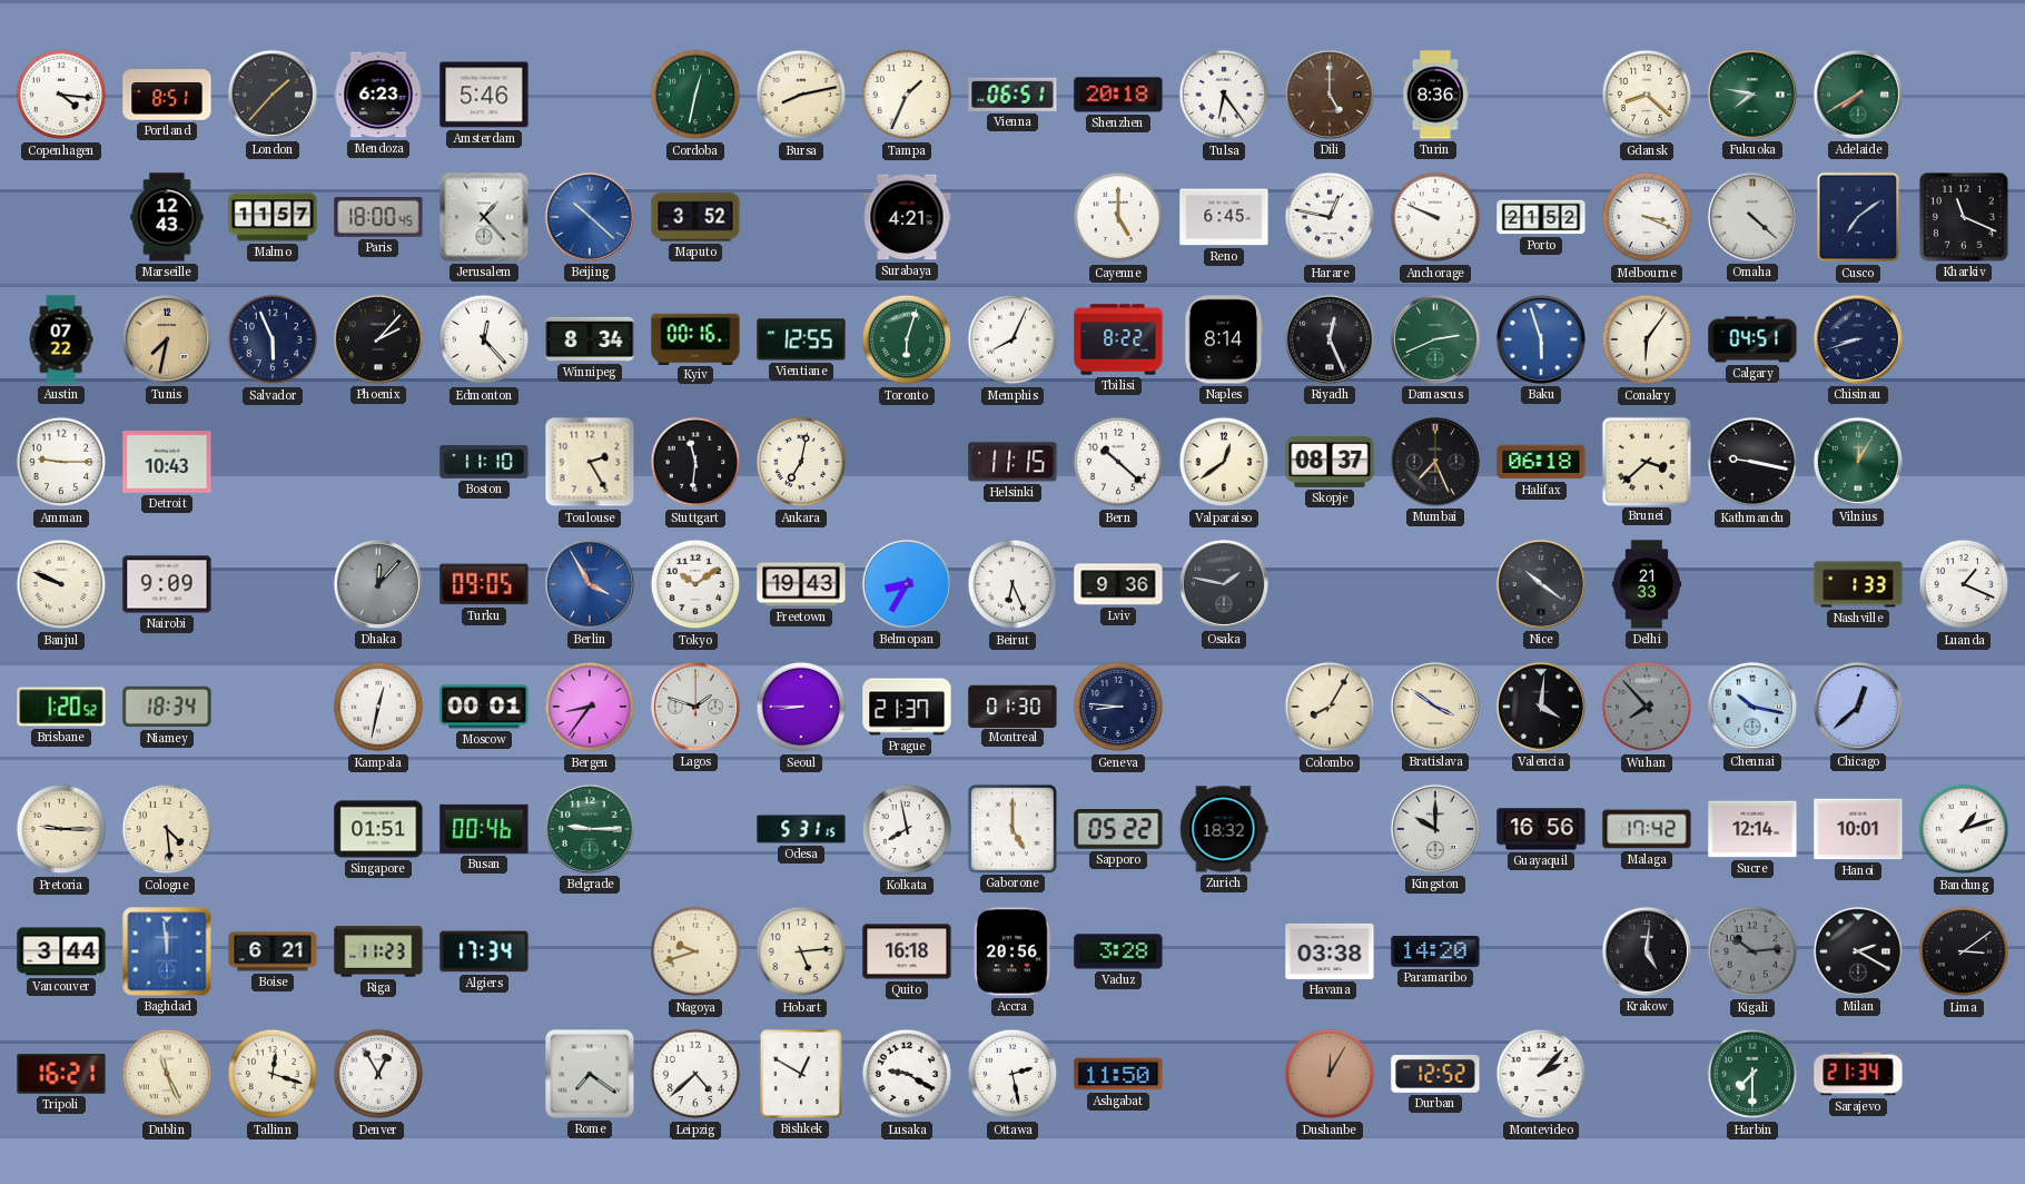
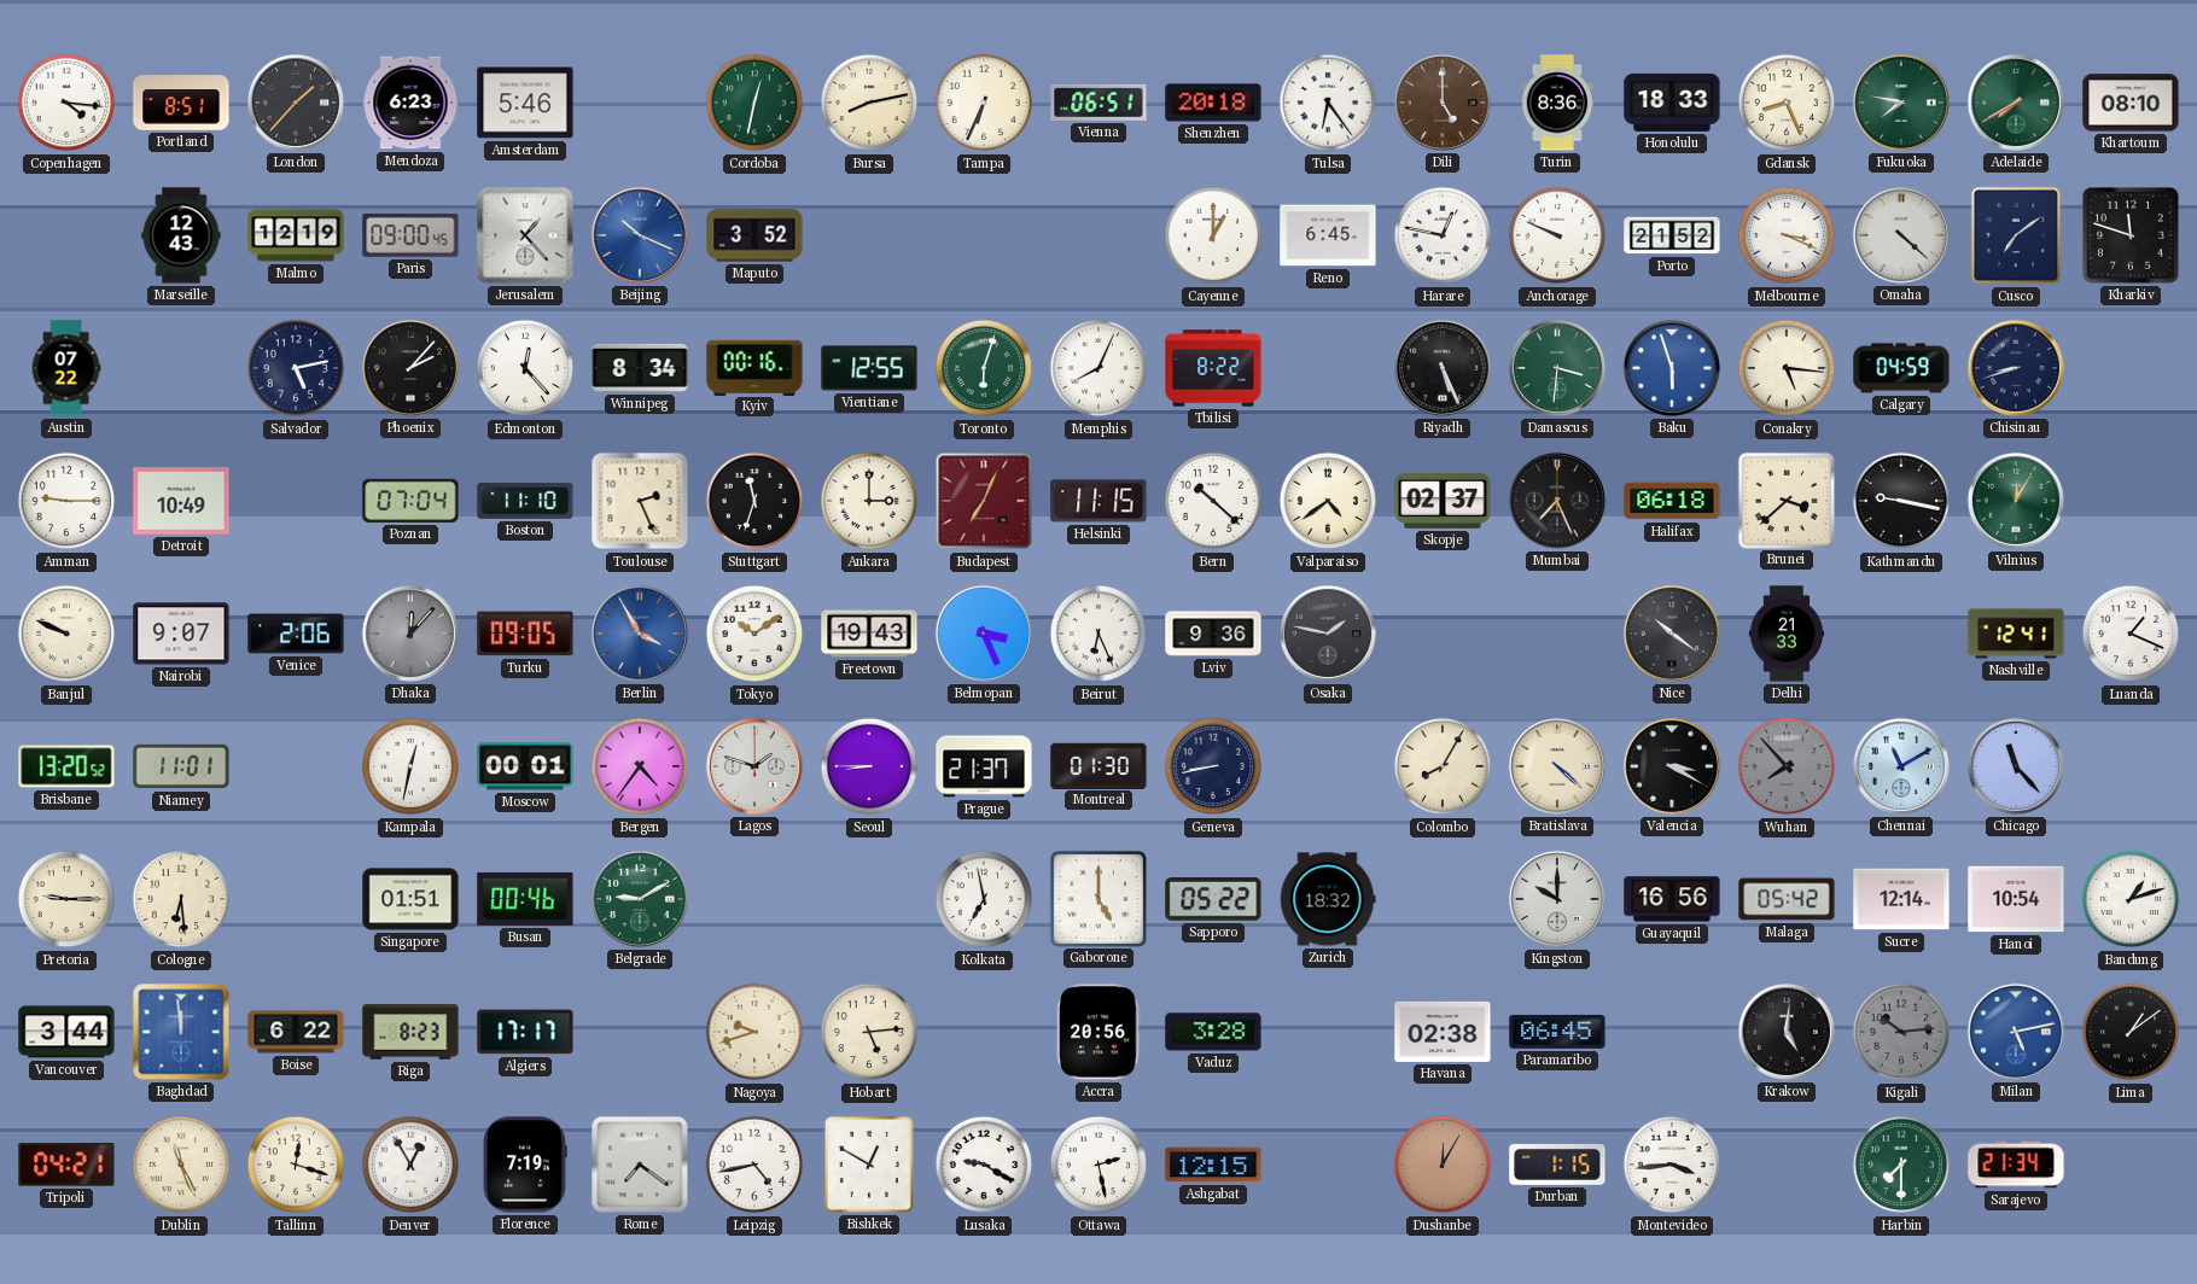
Tampa: 1:34 -> 6:34 (984, 103)
Honolulu: none -> 18:33 (1672, 103)
Gdansk: 8:22 -> 8:26 (1787, 103)
Khartoum: none -> 08:10 (2131, 103)
Malmo: 11:57 -> 12:19 (296, 235)
Paris: 18:00 -> 09:00 (410, 235)
Beijing: 10:22 -> 10:19 (640, 235)
Surabaya: 4:21 -> none (907, 217)
Cayenne: 5:00 -> 1:00 (1213, 235)
Kharkiv: 11:19 -> 11:48 (2132, 237)
Tunis: 7:32 -> none (167, 339)
Salvador: 5:56 -> 5:13 (296, 368)
Naples: 8:14 -> none (1224, 339)
Riyadh: 12:26 -> 5:26 (1443, 368)
Damascus: 2:41 -> 3:31 (1557, 368)
Conakry: 6:06 -> 5:16 (1787, 368)
Calgary: 04:51 -> 04:59 (1901, 368)
Detroit: 10:43 -> 10:49 (181, 501)
Poznan: none -> 07:04 (410, 501)
Toulouse: 2:25 -> 2:26 (640, 501)
Stuttgart: 11:31 -> 11:33 (754, 501)
Ankara: 7:02 -> 3:00 (869, 501)
Budapest: none -> 7:04 (984, 501)
Valparaiso: 12:39 -> 4:39 (1328, 501)
Skopje: 08:37 -> 02:37 (1443, 501)
Nairobi: 9:09 -> 9:07 (181, 634)
Venice: none -> 2:06 (296, 634)
Belmopan: 8:35 -> 3:26 (984, 634)
Nashville: 1:33 -> 12:41 (2016, 634)
Brisbane: 1:20 -> 13:20 (66, 766)
Niamey: 18:34 -> 11:01 (181, 766)
Bergen: 8:36 -> 4:36 (640, 766)
Geneva: 8:46 -> 8:43 (1213, 766)
Bratislava: 3:51 -> 4:22 (1557, 766)
Valencia: 4:01 -> 3:20 (1672, 766)
Chennai: 10:17 -> 11:10 (1901, 766)
Chicago: 12:38 -> 11:23 (2016, 766)
Cologne: 4:29 -> 6:29 (181, 899)
Belgrade: 9:15 -> 9:10 (640, 899)
Odesa: 5:31 -> none (801, 829)
Kolkata: 7:58 -> 6:58 (984, 899)
Malaga: 17:42 -> 05:42 (1787, 899)
Hanoi: 10:01 -> 10:54 (2016, 899)
Boise: 6:21 -> 6:22 (296, 1032)
Riga: 11:23 -> 8:23 (410, 1032)
Algiers: 17:34 -> 17:17 (525, 1032)
Quito: 16:18 -> none (907, 951)
Havana: 03:38 -> 02:38 (1443, 1032)
Paramaribo: 14:20 -> 06:45 (1557, 1032)
Milan: 2:20 -> 5:13 (2016, 1032)
Milan dial: black -> blue (2016, 1032)
Lima: 3:09 -> 1:09 (2131, 1032)
Tripoli: 16:21 -> 04:21 (66, 1165)
Florence: none -> 7:19 (525, 1165)
Leipzig: 4:38 -> 4:43 (754, 1165)
Ashgabat: 11:50 -> 12:15 (1213, 1165)
Durban: 12:52 -> 1:15 (1557, 1165)
Montevideo: 2:07 -> 3:44 (1672, 1165)
